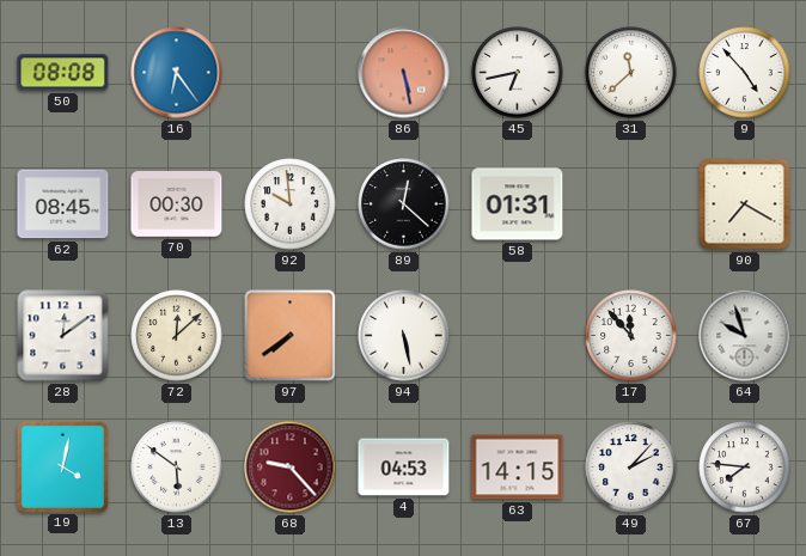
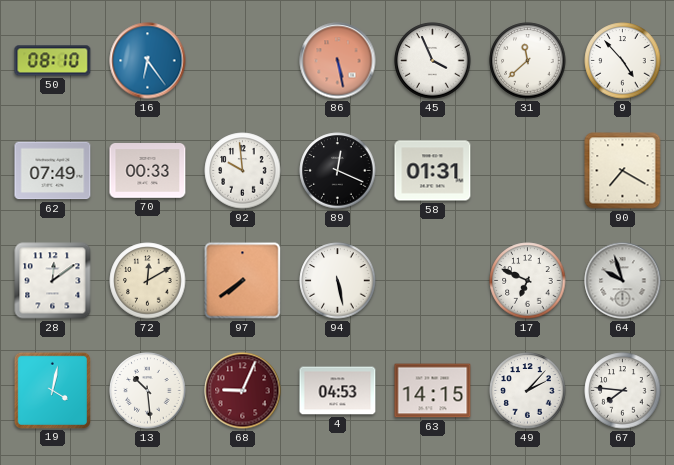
50: 08:08 -> 08:10 (53, 61)
45: 6:43 -> 3:56 (433, 61)
62: 08:45 -> 07:49 (53, 171)
70: 00:30 -> 00:33 (148, 171)
89: 12:22 -> 12:19 (338, 171)
72: 12:08 -> 12:10 (148, 281)
17: 11:53 -> 6:49 (528, 281)
13: 5:51 -> 10:29 (148, 391)
68: 9:23 -> 9:04 (243, 391)
